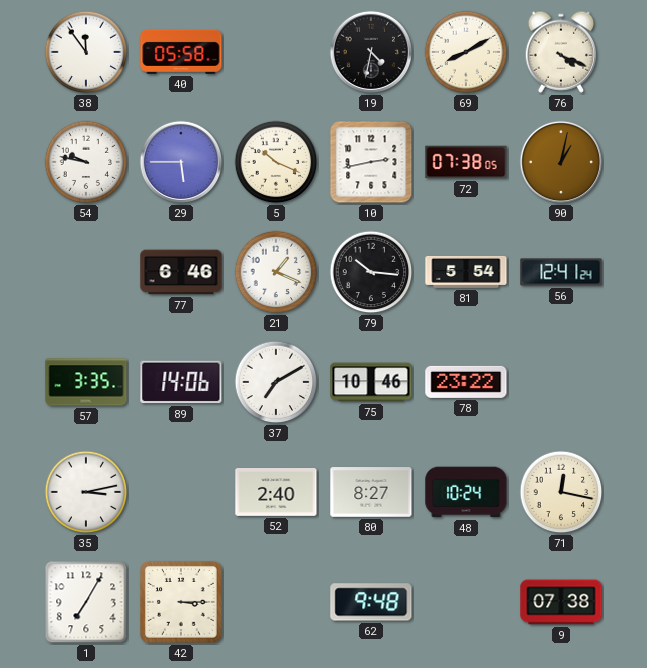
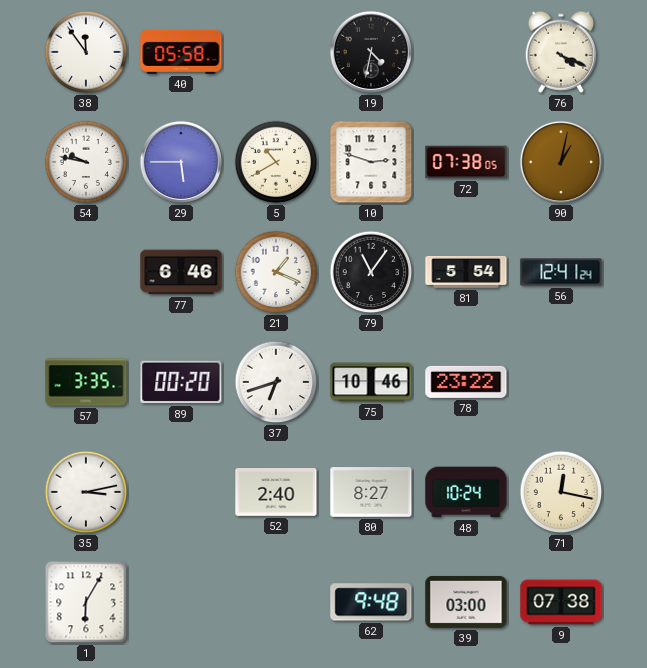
69: 8:10 -> none (466, 52)
5: 10:19 -> 10:40 (276, 162)
10: 2:43 -> 2:48 (371, 162)
79: 10:16 -> 11:06 (371, 272)
89: 14:06 -> 00:20 (181, 382)
37: 7:10 -> 6:42 (276, 382)
1: 7:05 -> 6:05 (86, 602)
42: 3:15 -> none (181, 602)
39: none -> 03:00 (466, 602)
